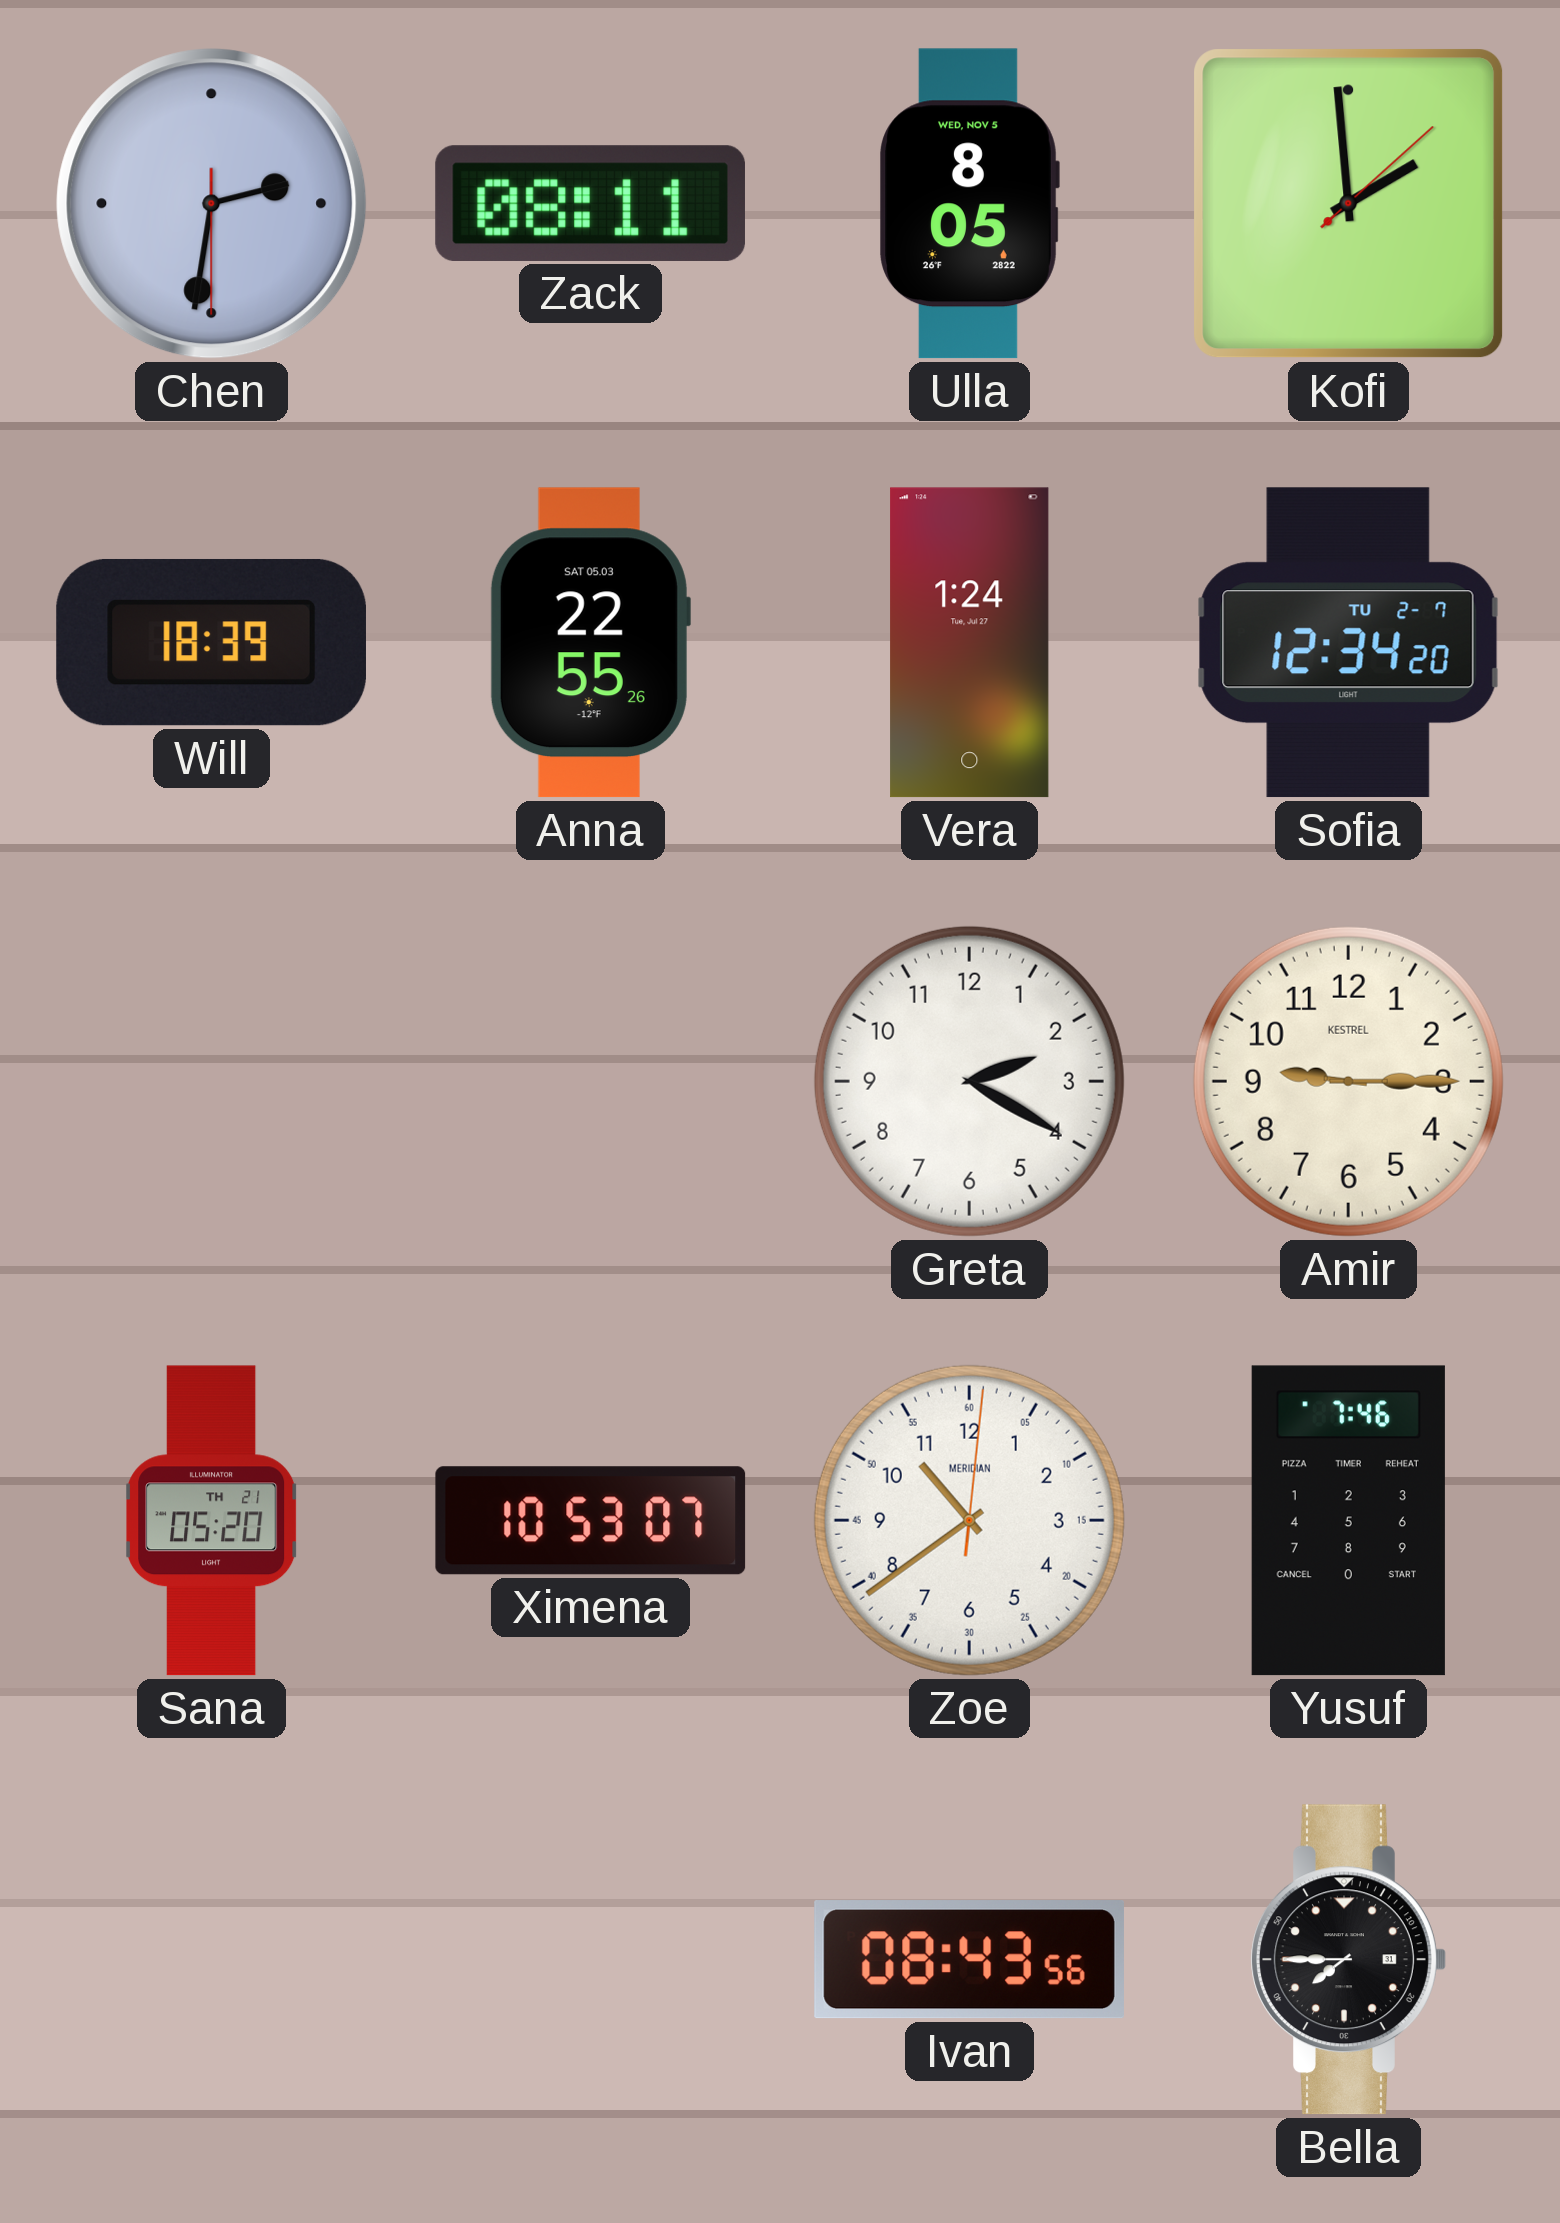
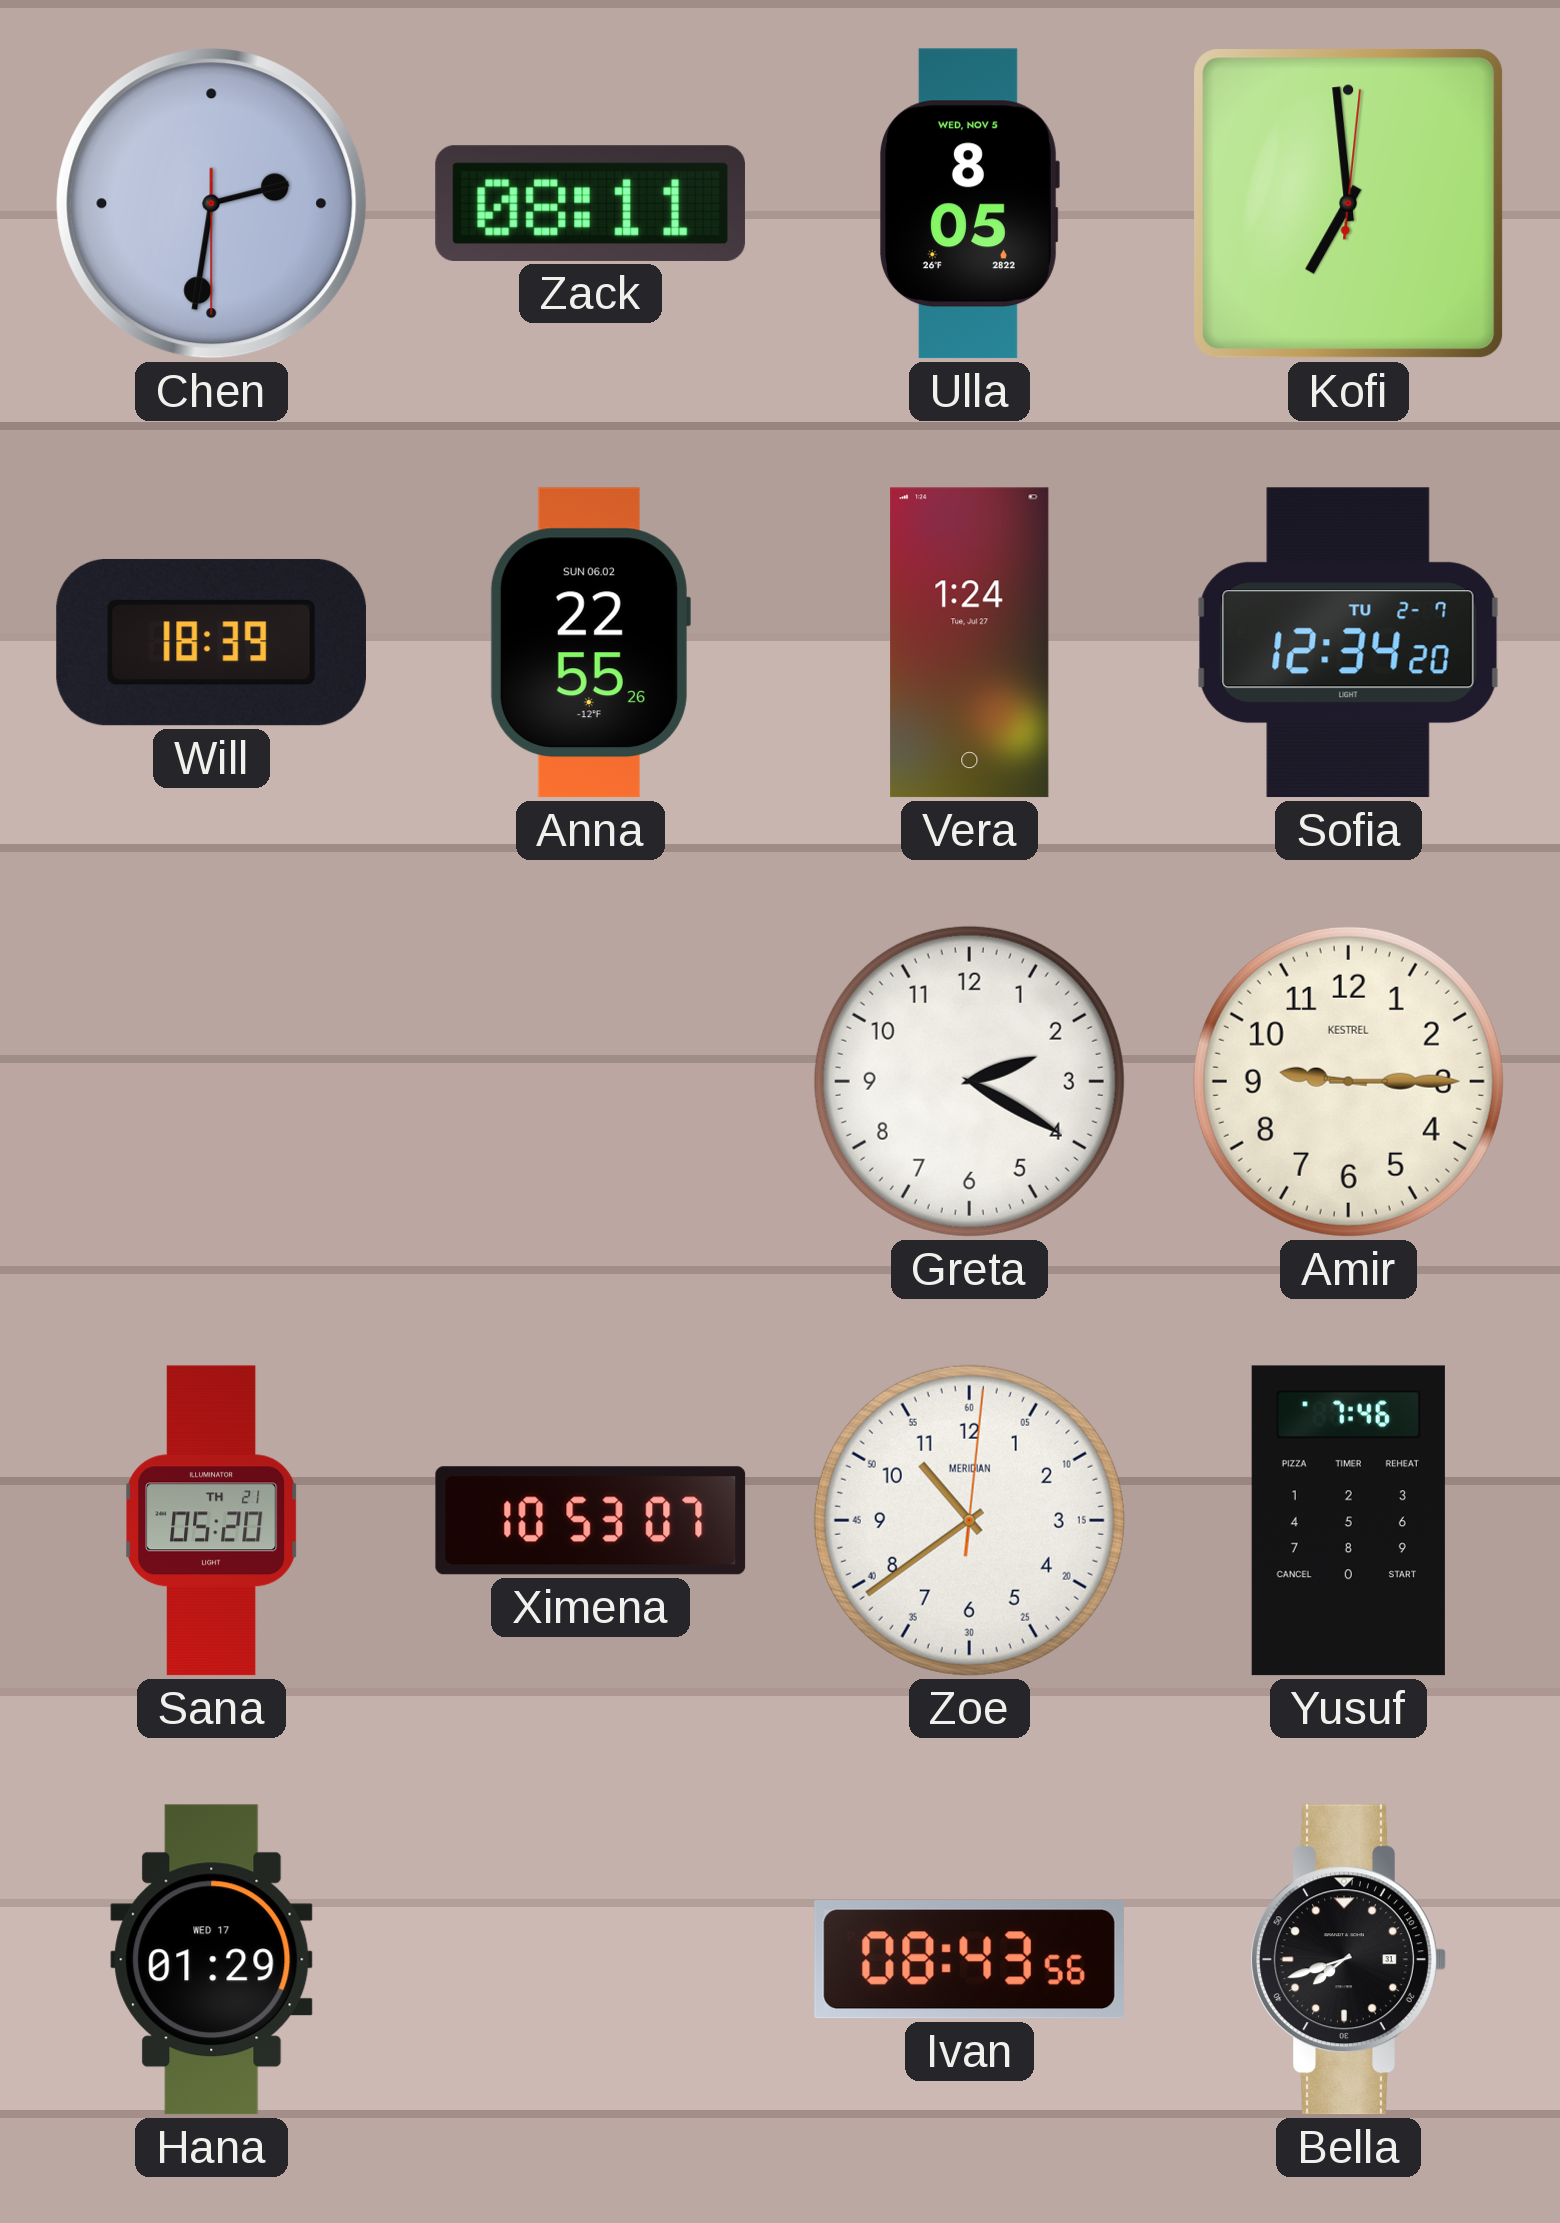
Kofi: 1:59 -> 6:59 (1349, 204)
Anna date: SAT 05.03 -> SUN 06.02 (590, 643)
Hana: none -> 01:29 (212, 1960)
Bella: 7:45 -> 7:42 (1348, 1960)
